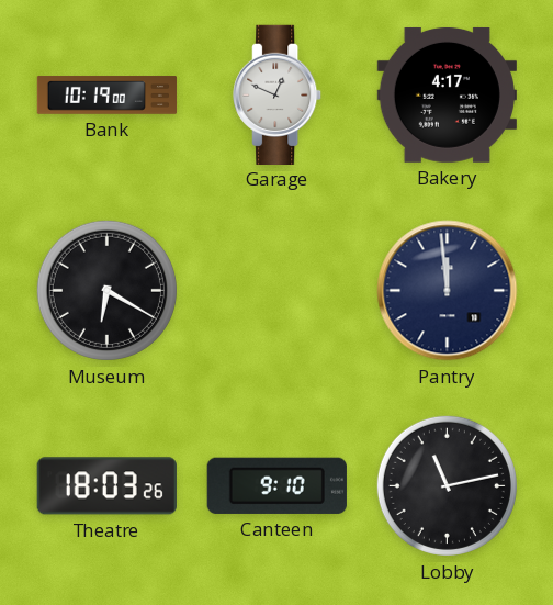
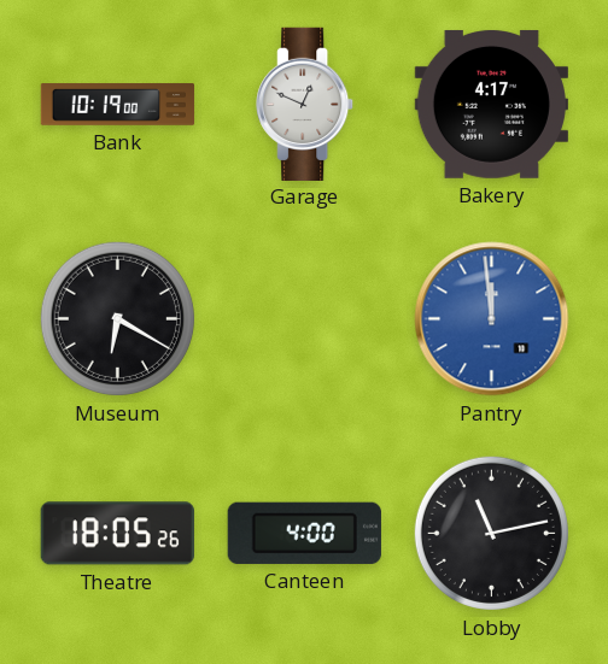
Pantry dial: navy -> blue (492, 319)
Theatre: 18:03 -> 18:05 (117, 534)
Canteen: 9:10 -> 4:00 (304, 533)
